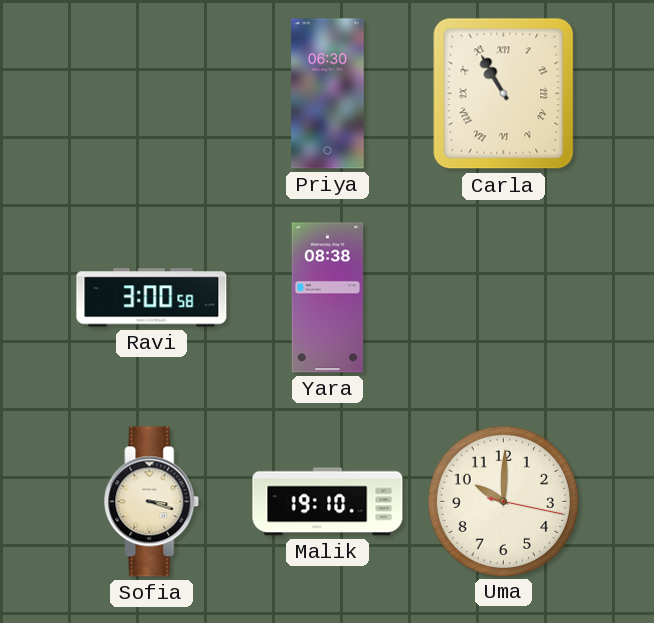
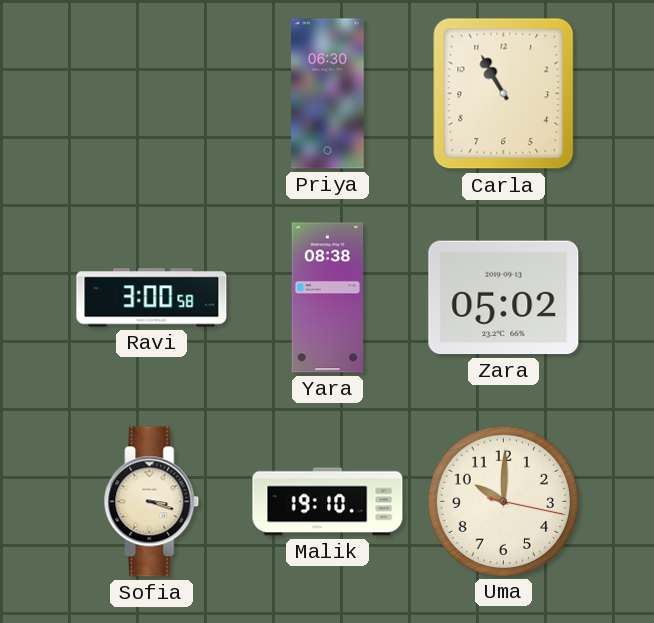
Carla numerals: Roman -> Arabic (504, 94)
Zara: none -> 05:02 (504, 298)
